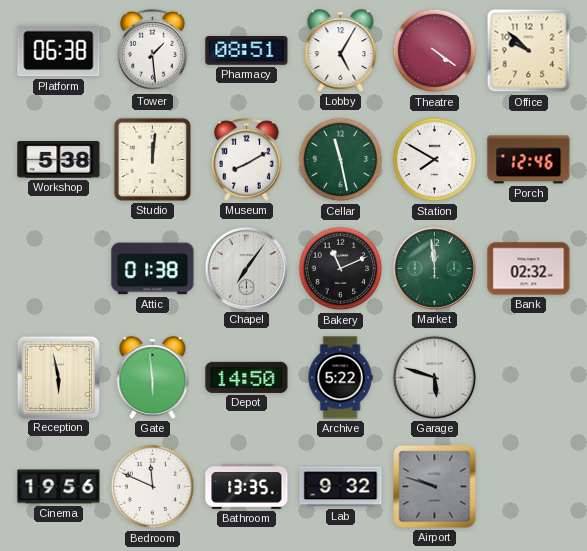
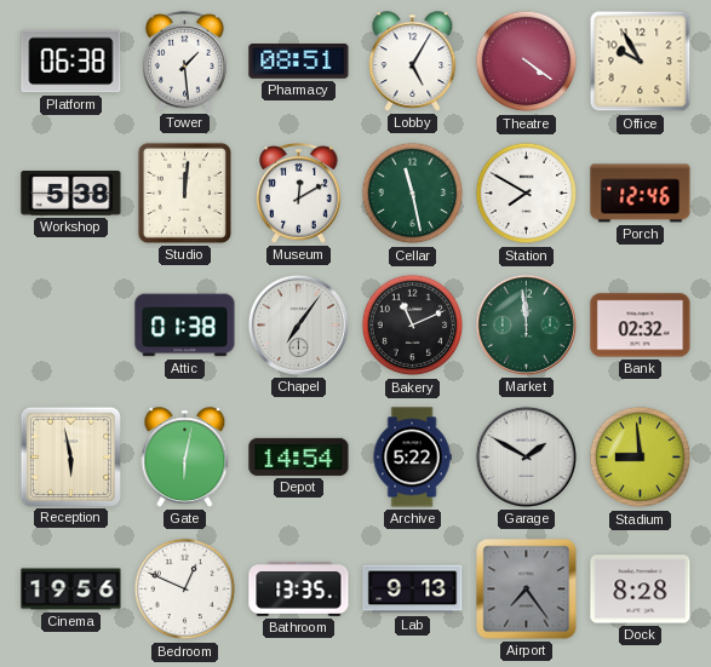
Office: 9:52 -> 9:55 (641, 62)
Museum: 8:10 -> 12:10 (299, 192)
Gate: 5:59 -> 6:02 (185, 458)
Depot: 14:50 -> 14:54 (299, 456)
Garage: 5:48 -> 1:50 (526, 456)
Stadium: none -> 8:59 (641, 458)
Bedroom: 11:49 -> 12:49 (185, 590)
Lab: 9:32 -> 9:13 (413, 590)
Airport: 9:48 -> 7:24 (527, 590)
Dock: none -> 8:28 (641, 590)
